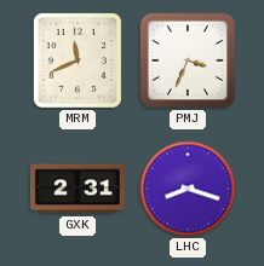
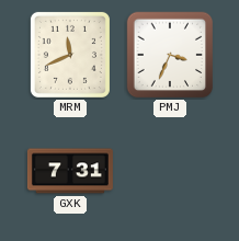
GXK: 2:31 -> 7:31 (70, 171)
LHC: 8:18 -> none (188, 189)
